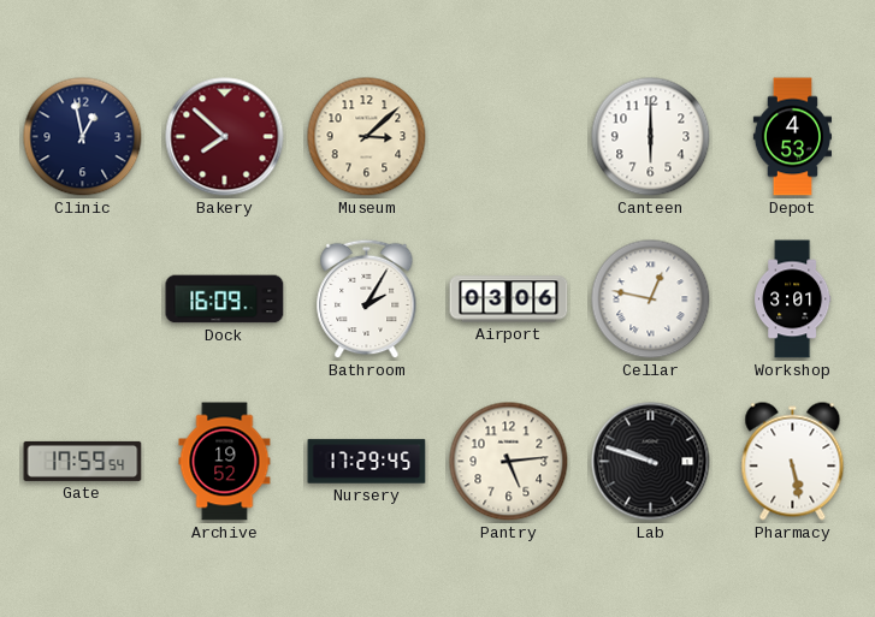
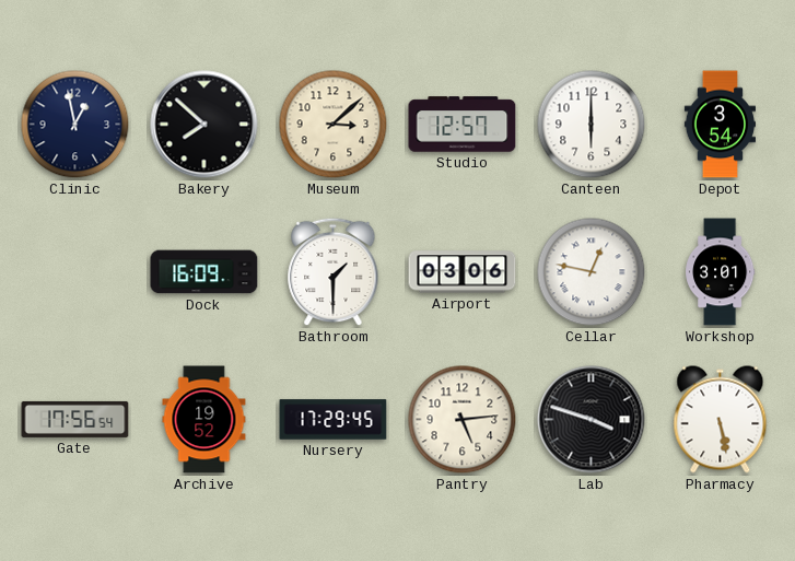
Bakery dial: burgundy -> black (204, 125)
Studio: none -> 12:57 (463, 125)
Depot: 4:53 -> 3:54 (720, 125)
Bathroom: 2:05 -> 1:30 (334, 272)
Gate: 17:59 -> 17:56 (75, 419)
Lab: 9:48 -> 3:48 (592, 420)
